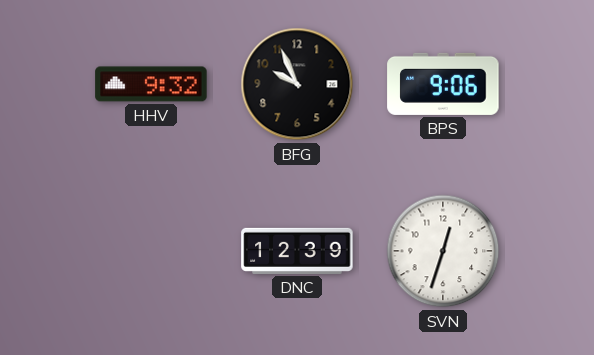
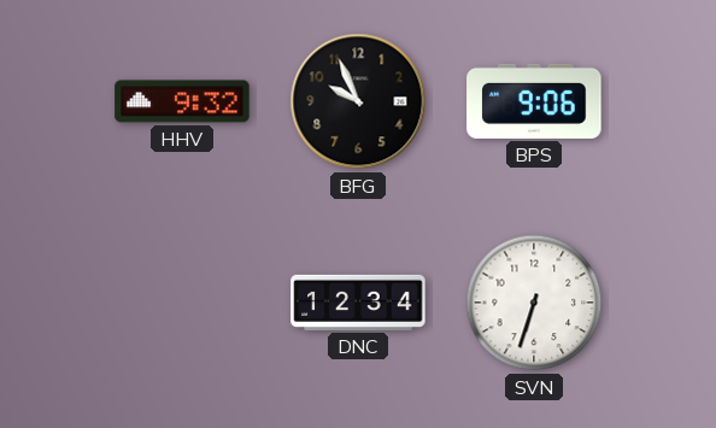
DNC: 12:39 -> 12:34 (358, 303)
SVN: 12:33 -> 6:33 (534, 303)
